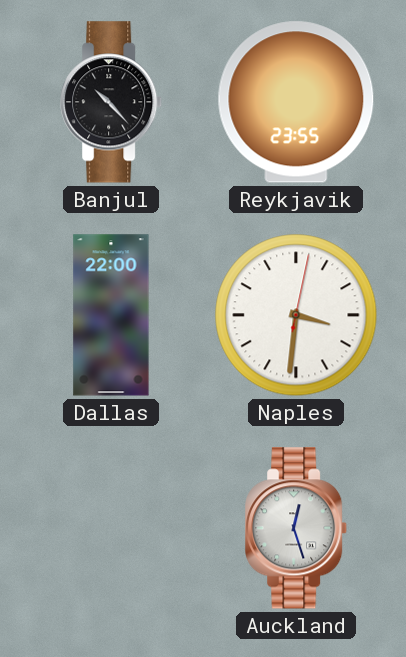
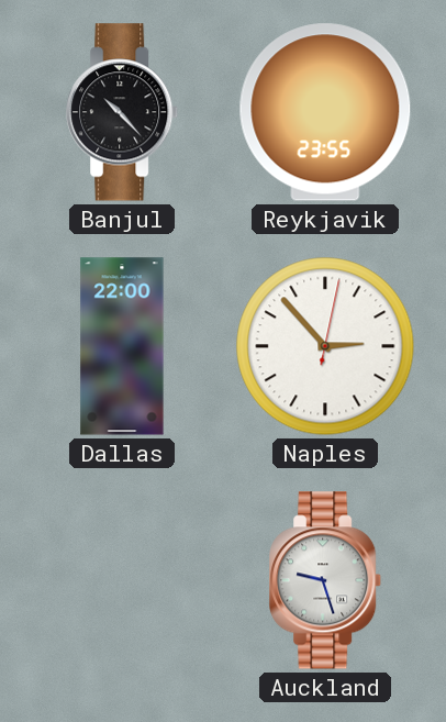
Naples: 3:31 -> 2:53 (325, 346)
Auckland: 12:27 -> 9:27 (326, 580)
